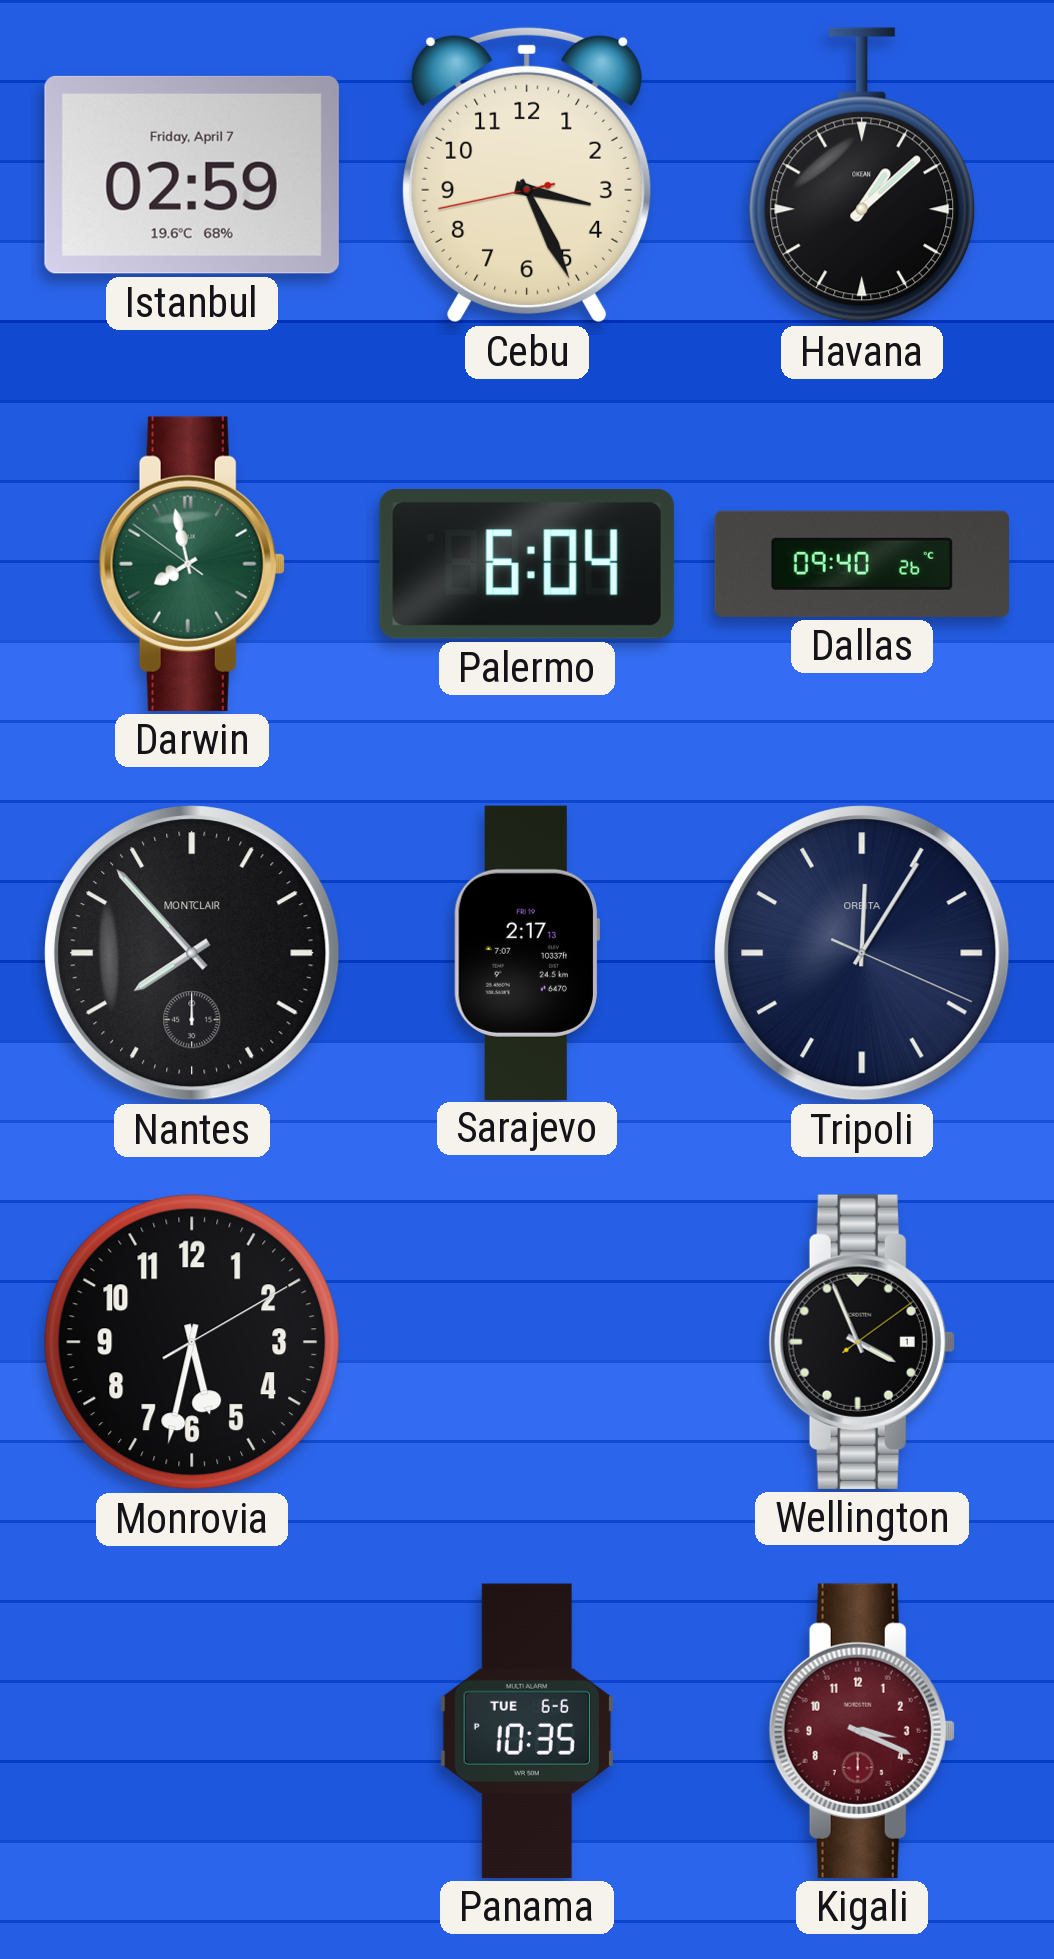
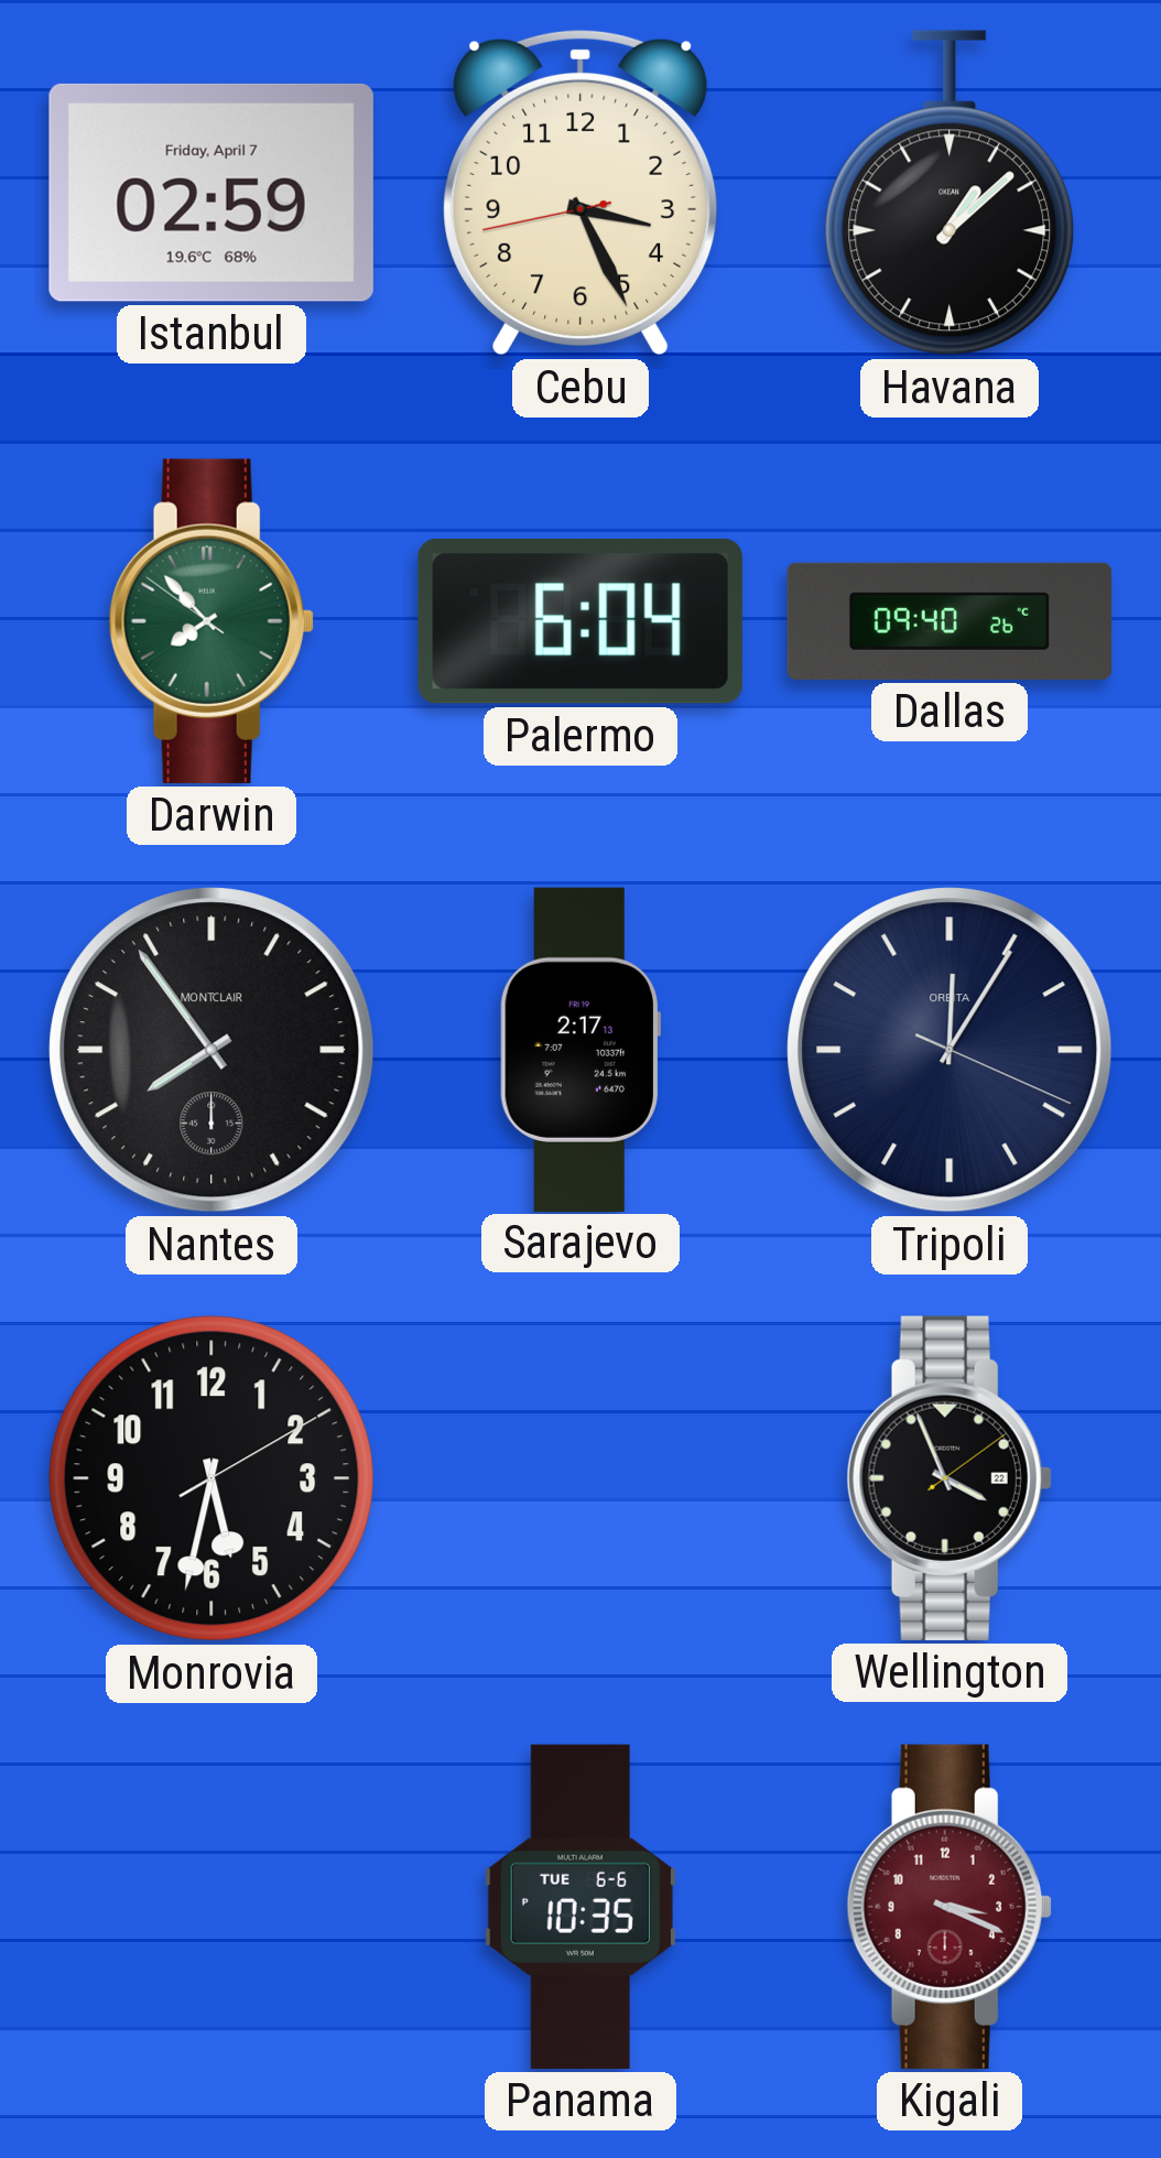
Darwin: 7:57 -> 7:52 (211, 621)
Nantes: 7:53 -> 7:54 (211, 1050)
Wellington date: 1 -> 22 (950, 1478)
